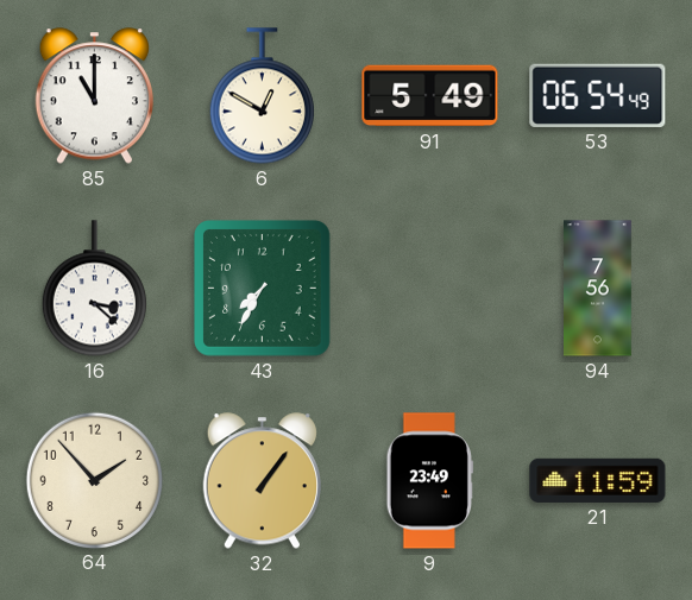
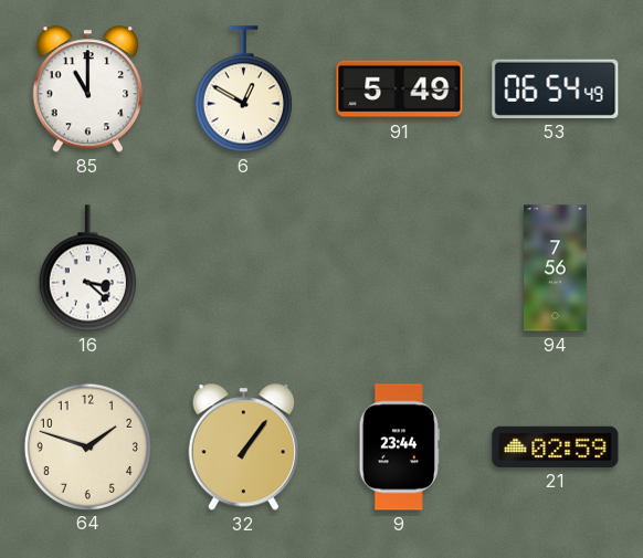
43: 7:35 -> none (263, 289)
64: 1:53 -> 1:48 (87, 446)
9: 23:49 -> 23:44 (399, 448)
21: 11:59 -> 02:59 (556, 446)
